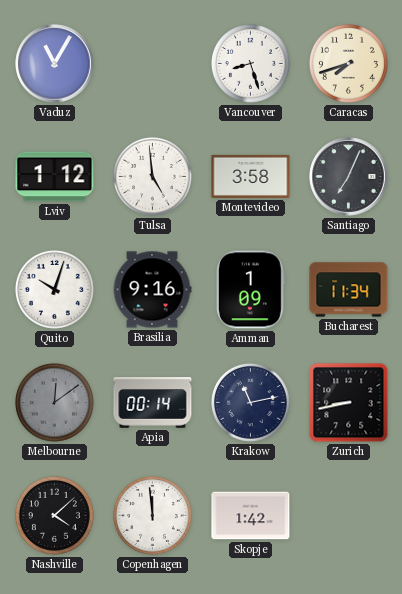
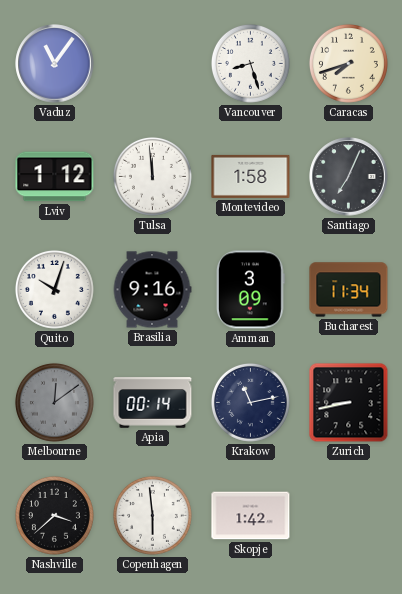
Vaduz: 11:05 -> 11:06 (55, 64)
Tulsa: 4:59 -> 11:59 (152, 176)
Montevideo: 3:58 -> 1:58 (251, 176)
Amman: 1:09 -> 3:09 (251, 290)
Nashville: 4:08 -> 3:38 (54, 515)
Copenhagen: 11:59 -> 5:59 (152, 515)
